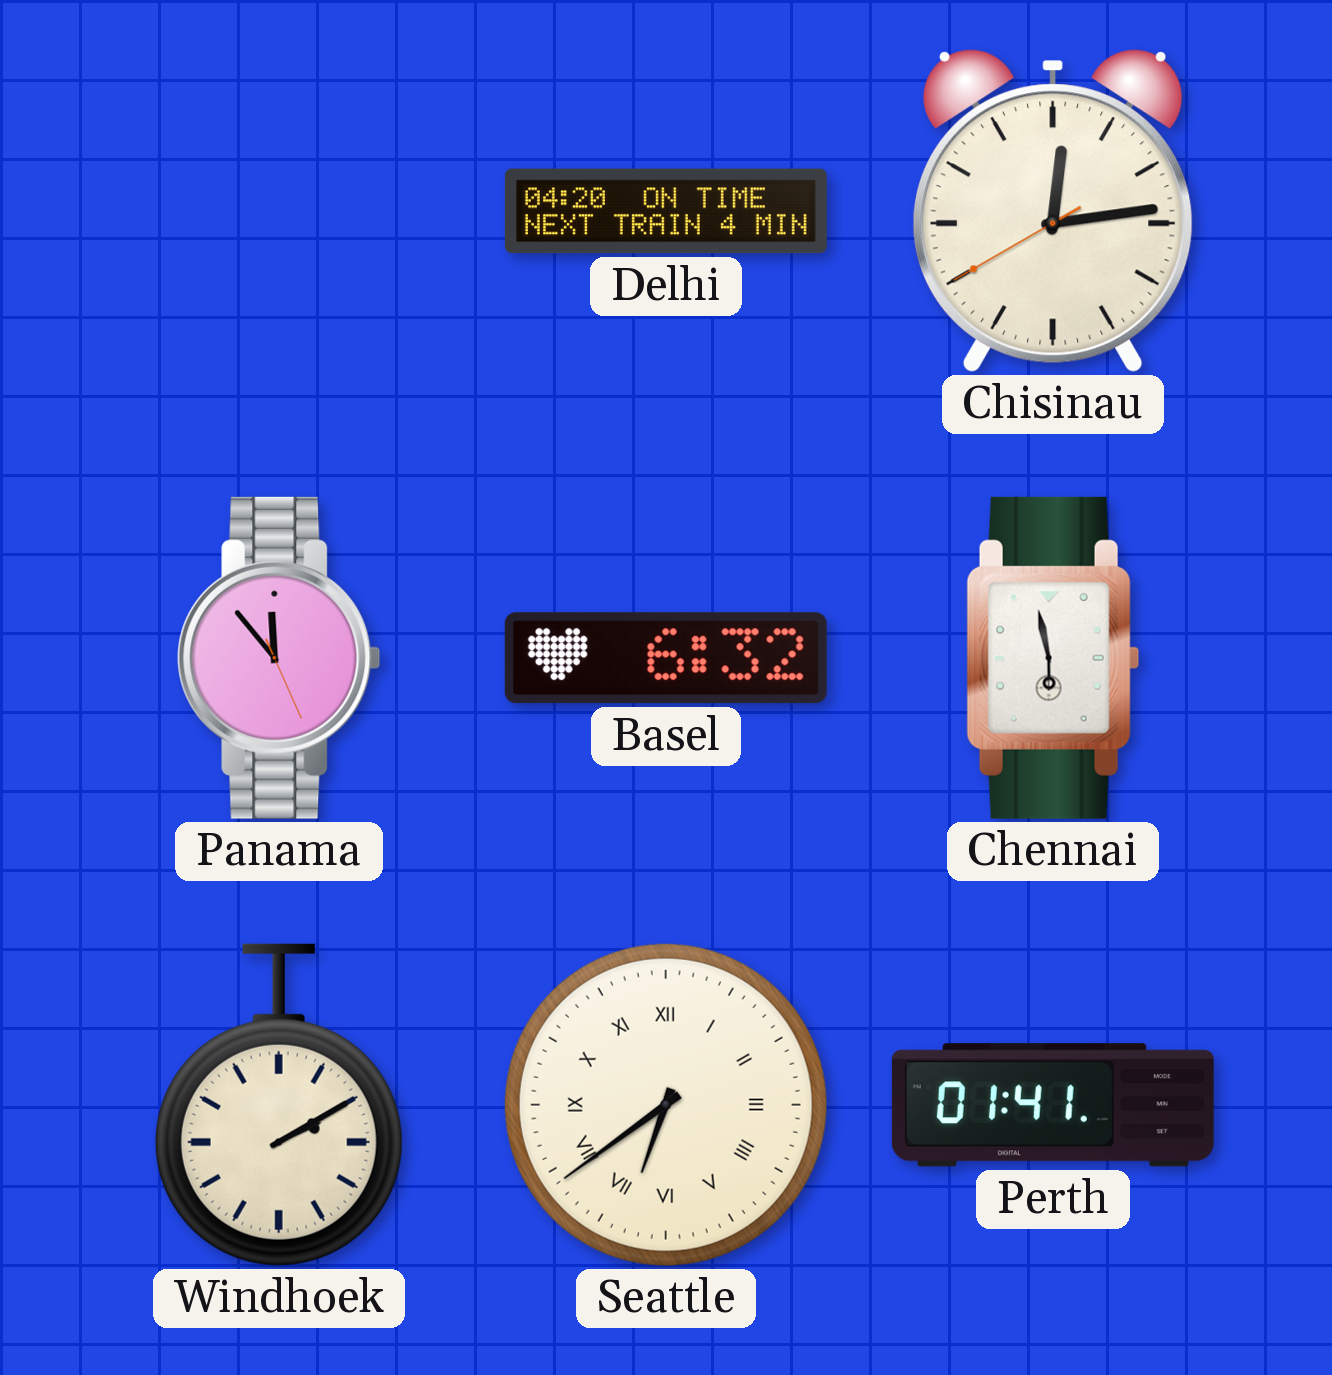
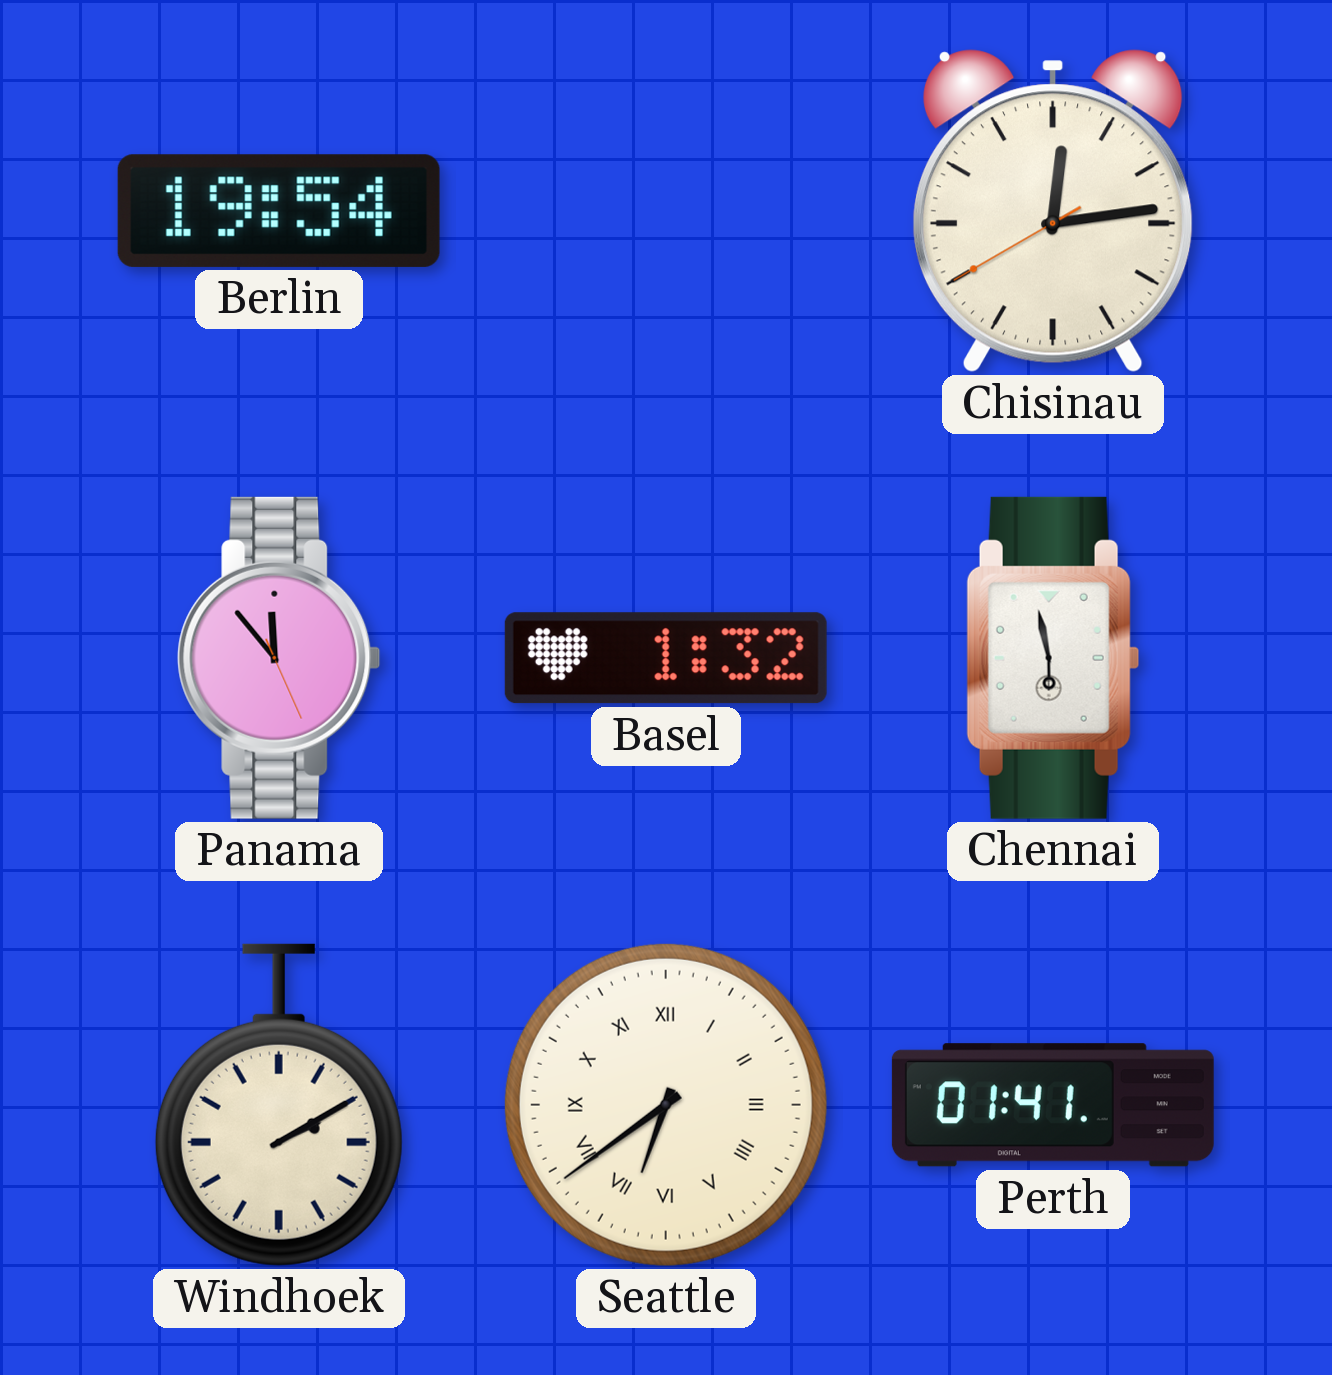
Berlin: none -> 19:54 (279, 211)
Delhi: 04:20 -> none (666, 211)
Basel: 6:32 -> 1:32 (666, 658)
